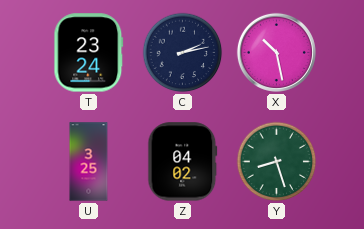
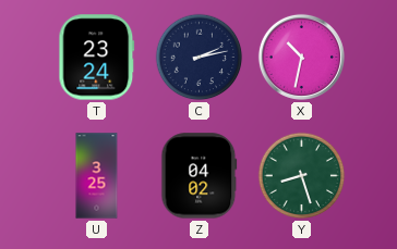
X: 10:28 -> 10:32 (301, 57)
